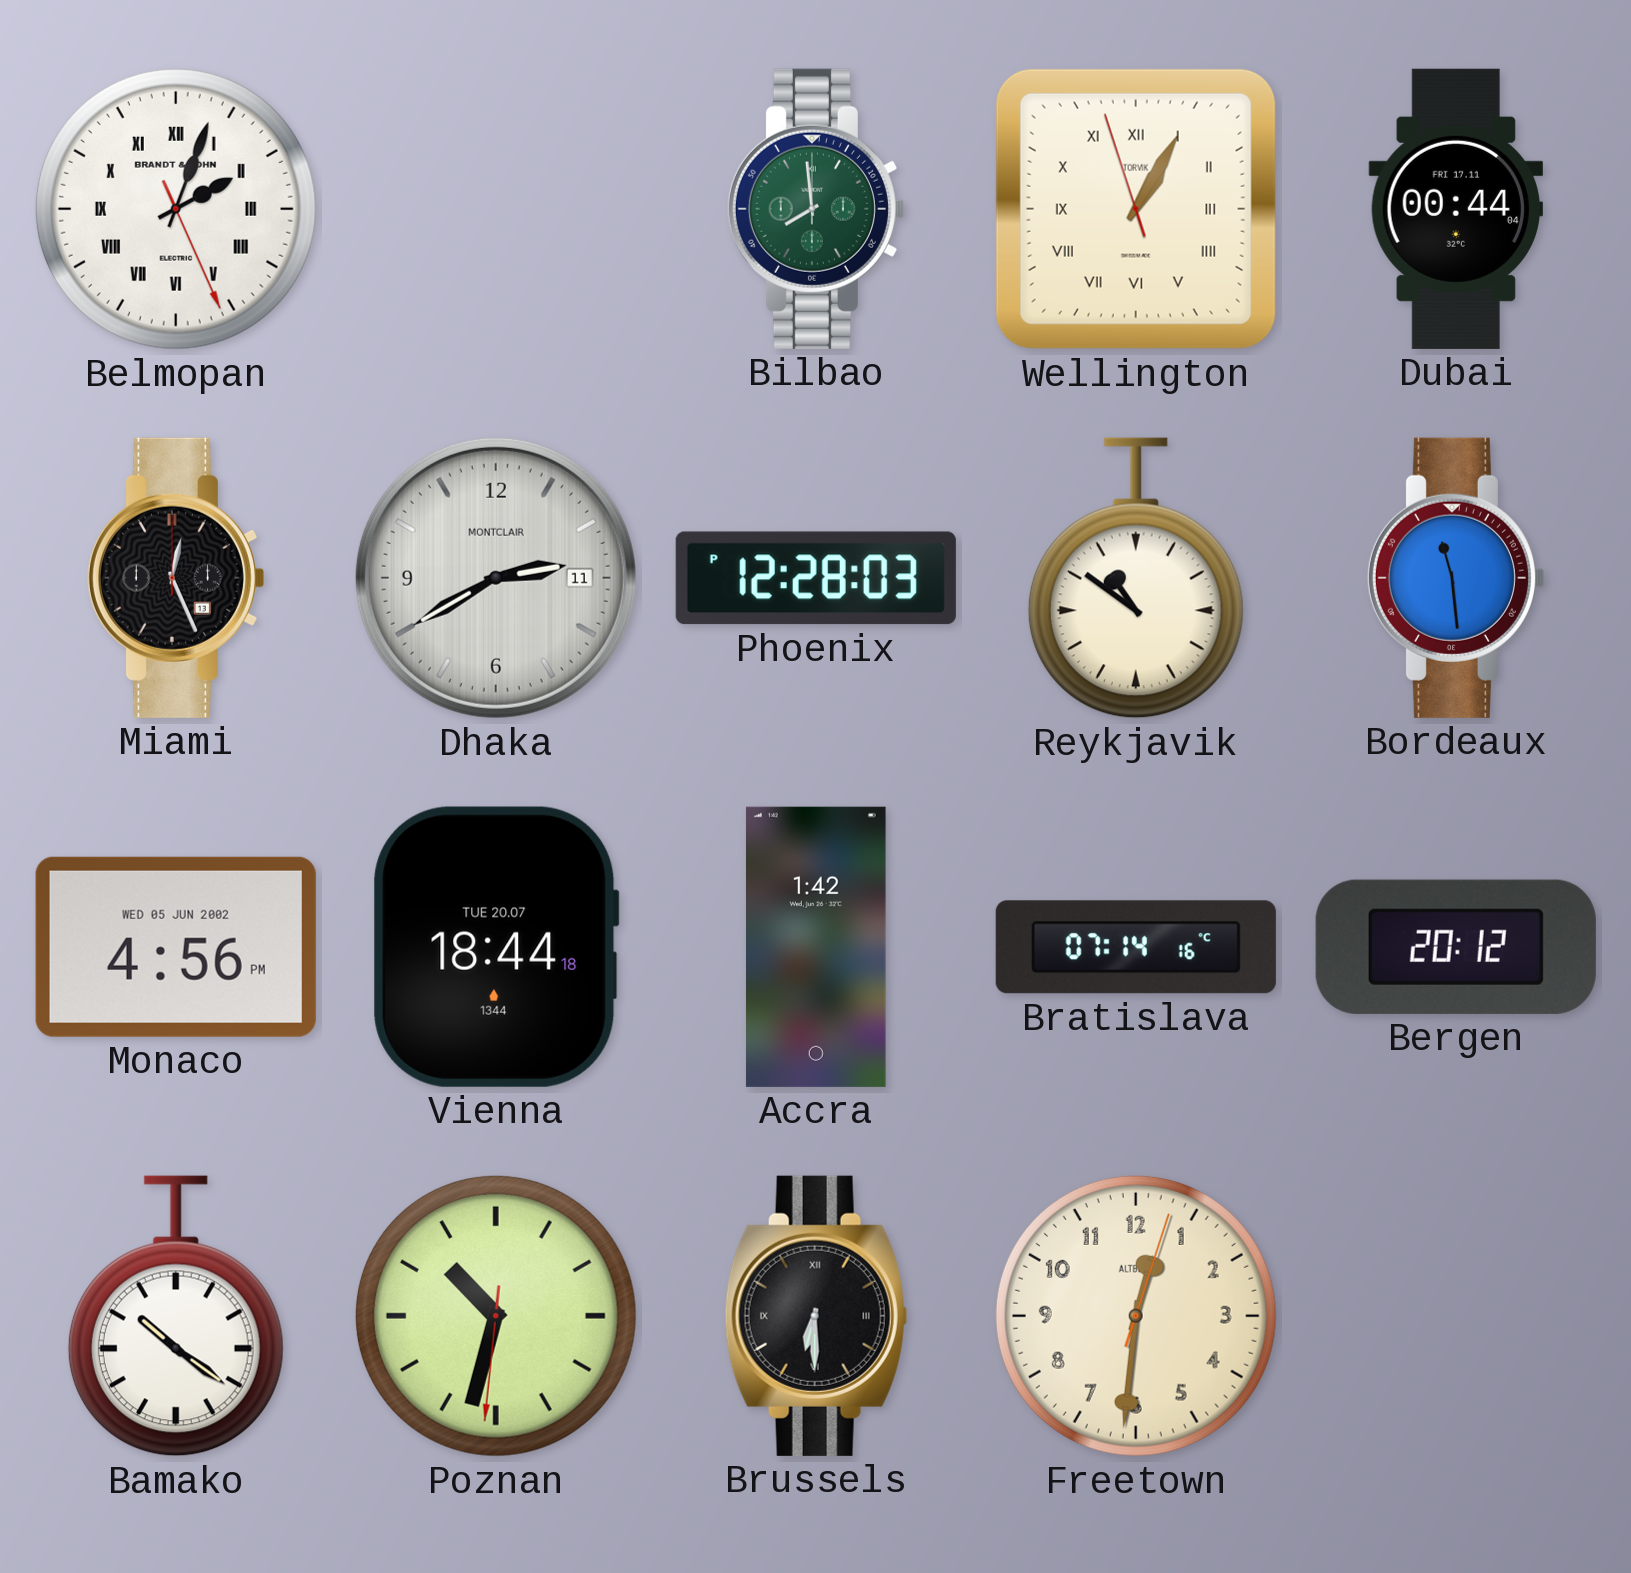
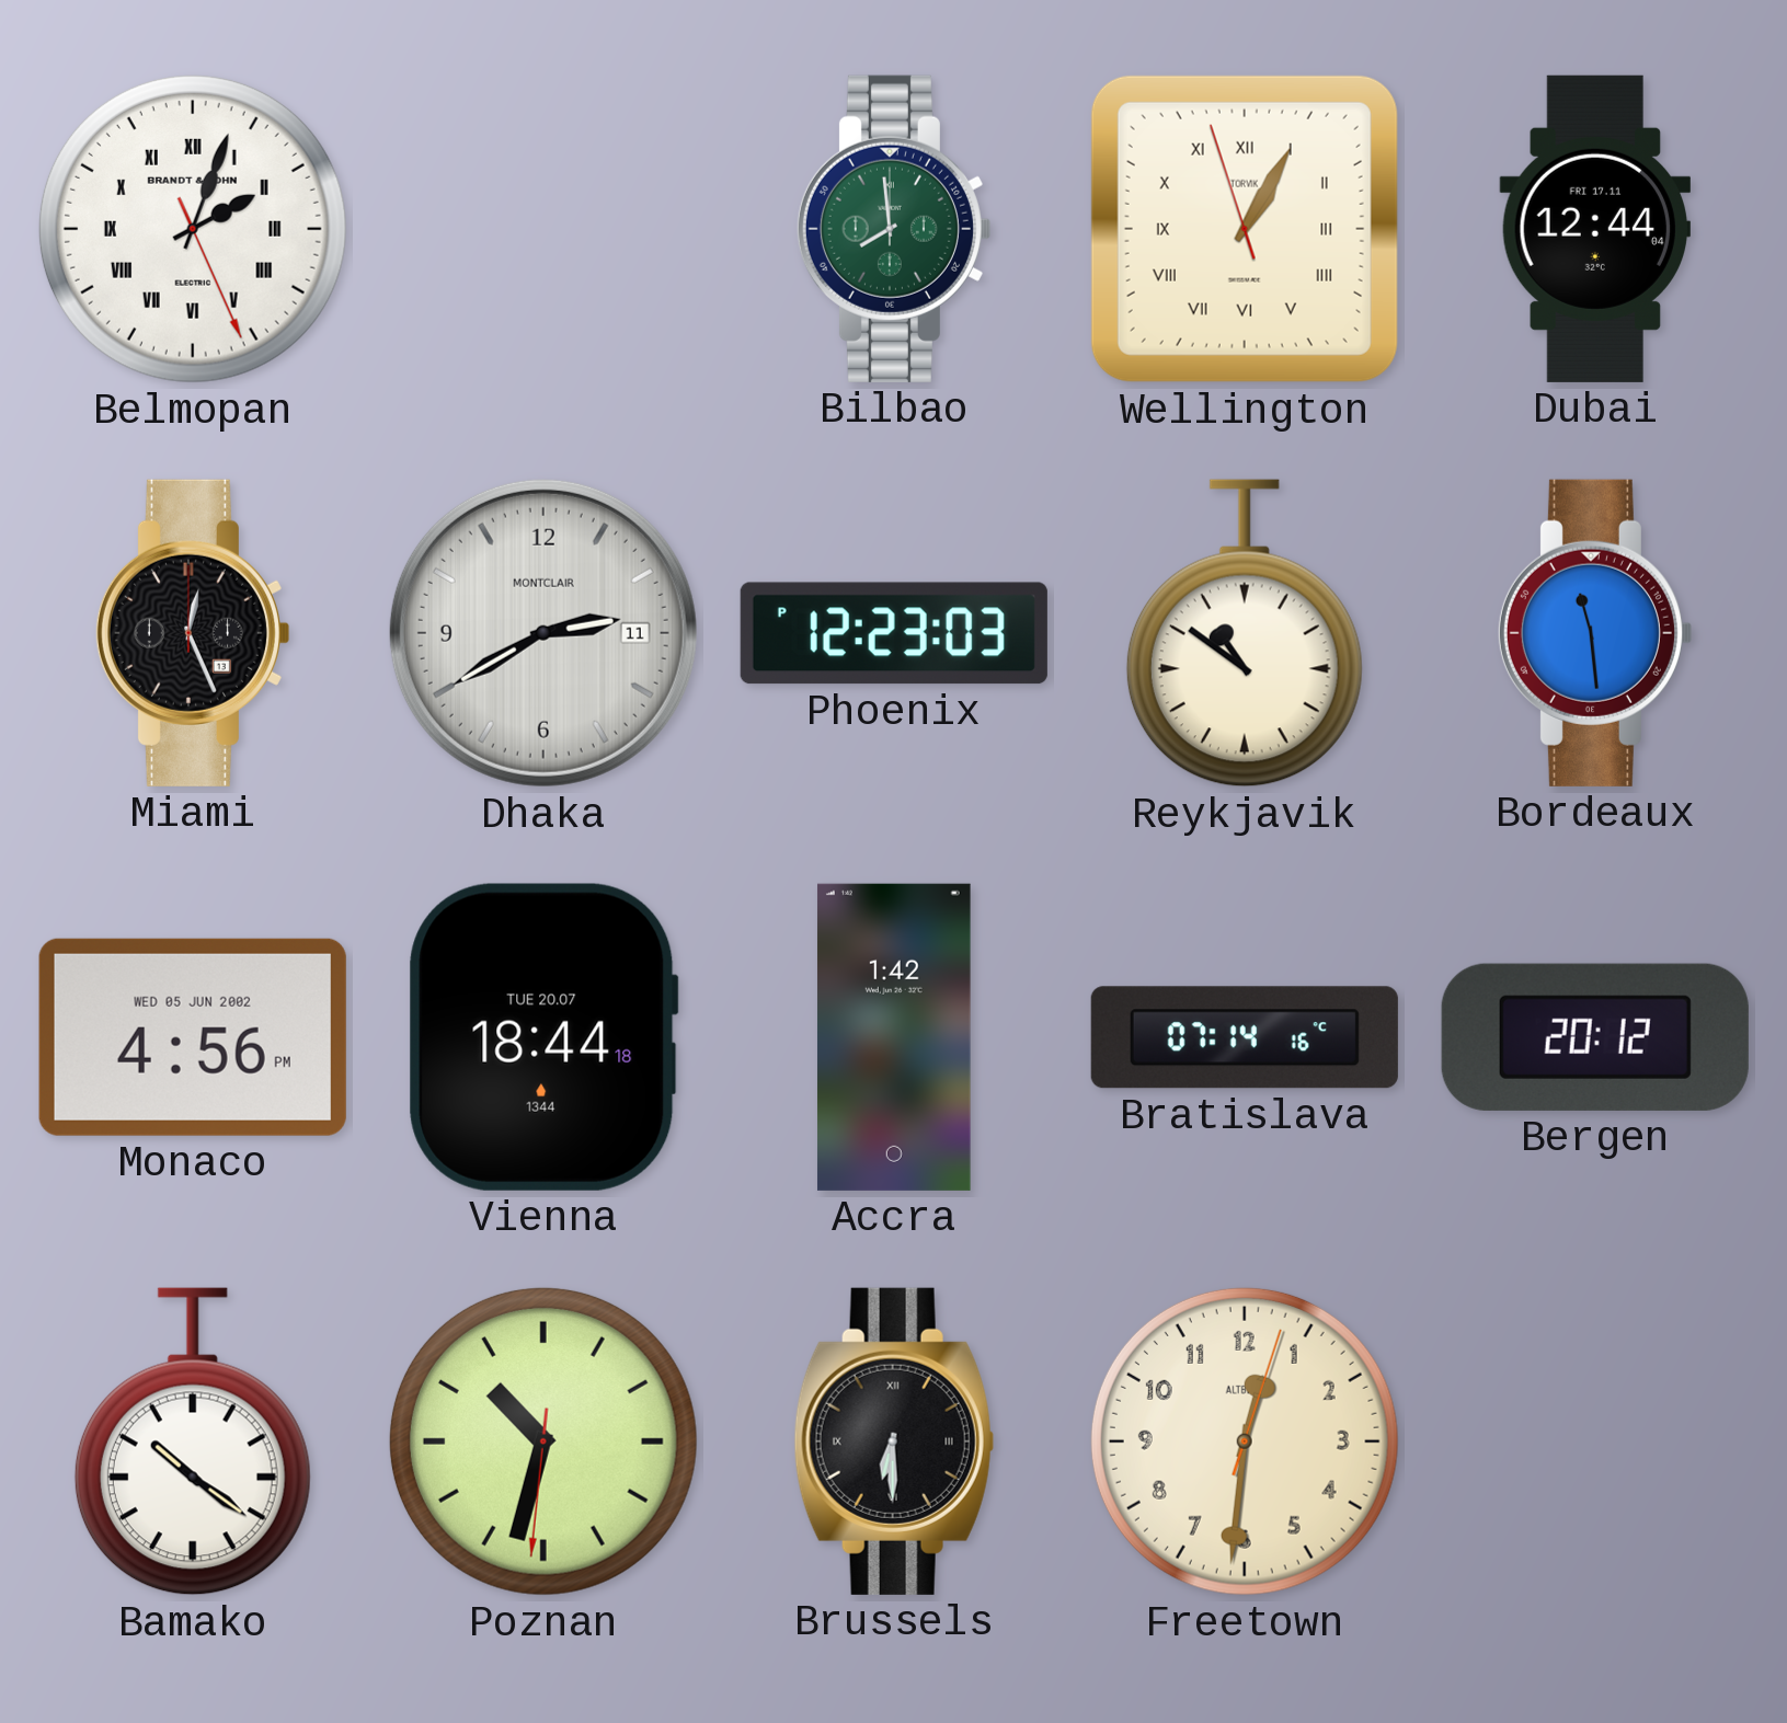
Dubai: 00:44 -> 12:44 (1594, 229)
Phoenix: 12:28 -> 12:23 (894, 633)
